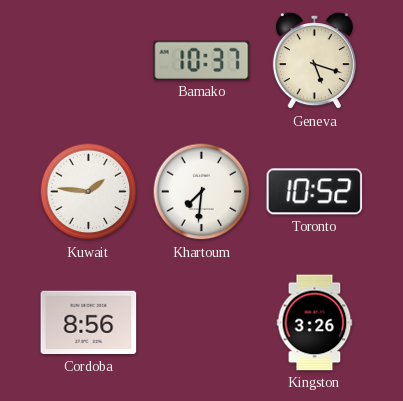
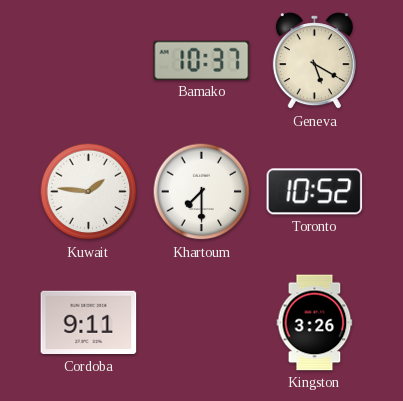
Geneva: 5:18 -> 5:20 (314, 61)
Khartoum: 7:31 -> 7:30 (202, 192)
Cordoba: 8:56 -> 9:11 (89, 323)
